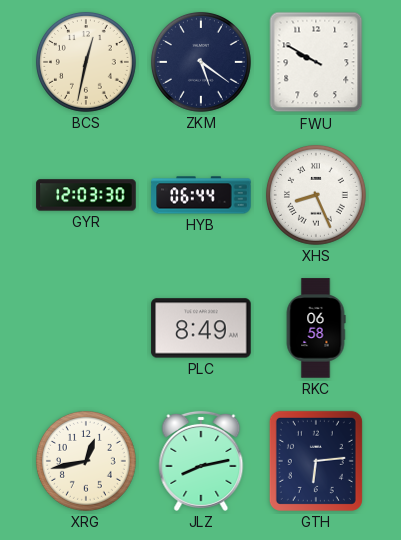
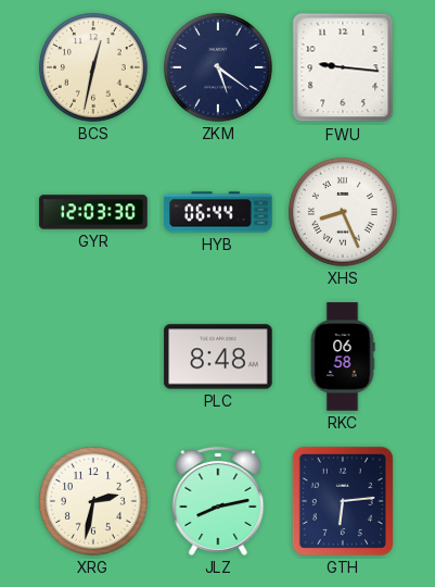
FWU: 9:50 -> 9:16 (343, 67)
PLC: 8:49 -> 8:48 (218, 357)
XRG: 12:43 -> 2:32 (93, 501)
